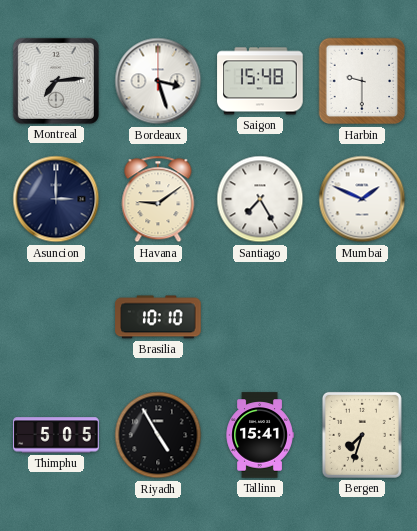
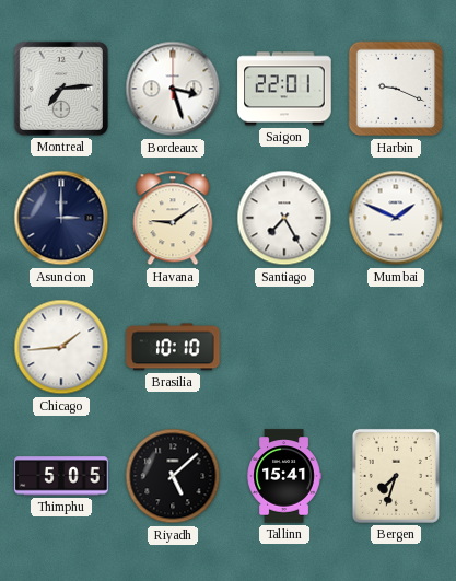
Saigon: 15:48 -> 22:01 (284, 89)
Harbin: 9:30 -> 9:19 (396, 89)
Chicago: none -> 1:44 (61, 347)
Riyadh: 4:55 -> 5:08 (173, 476)
